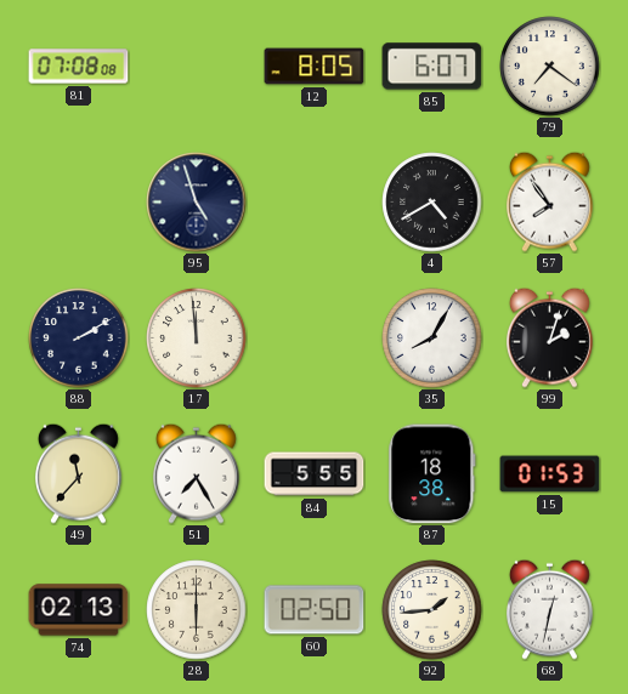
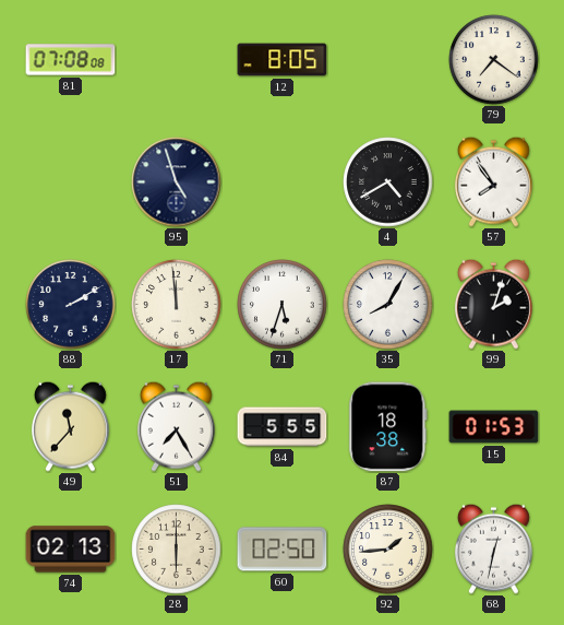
85: 6:07 -> none (432, 67)
71: none -> 5:33 (283, 305)
